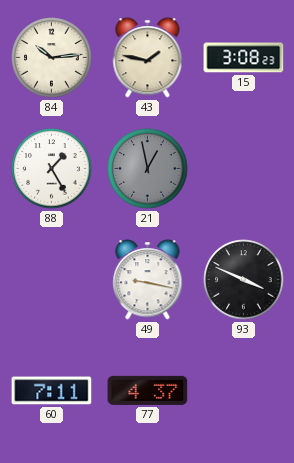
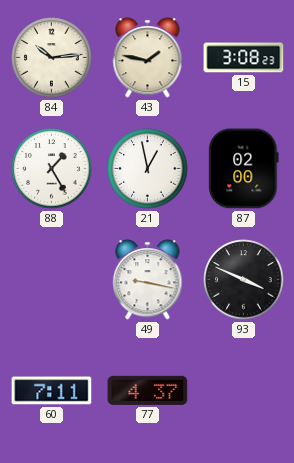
21 dial: grey -> white (148, 169)
87: none -> 02:00 (244, 169)
